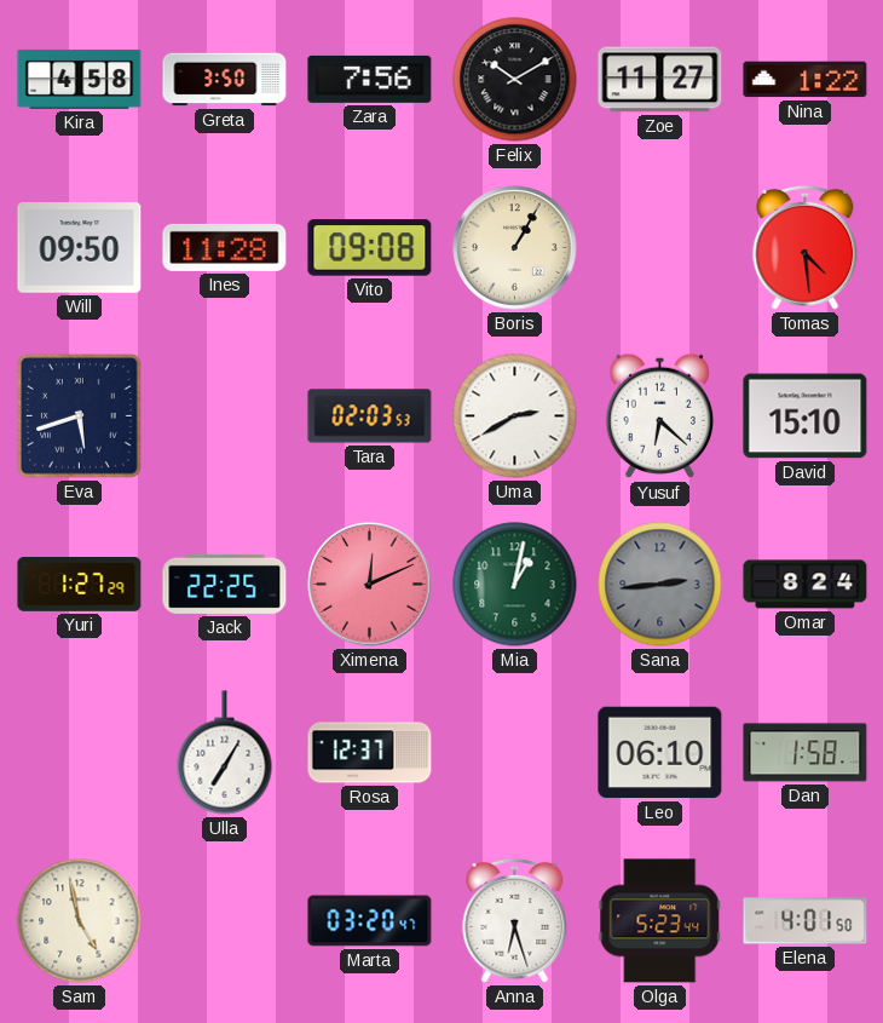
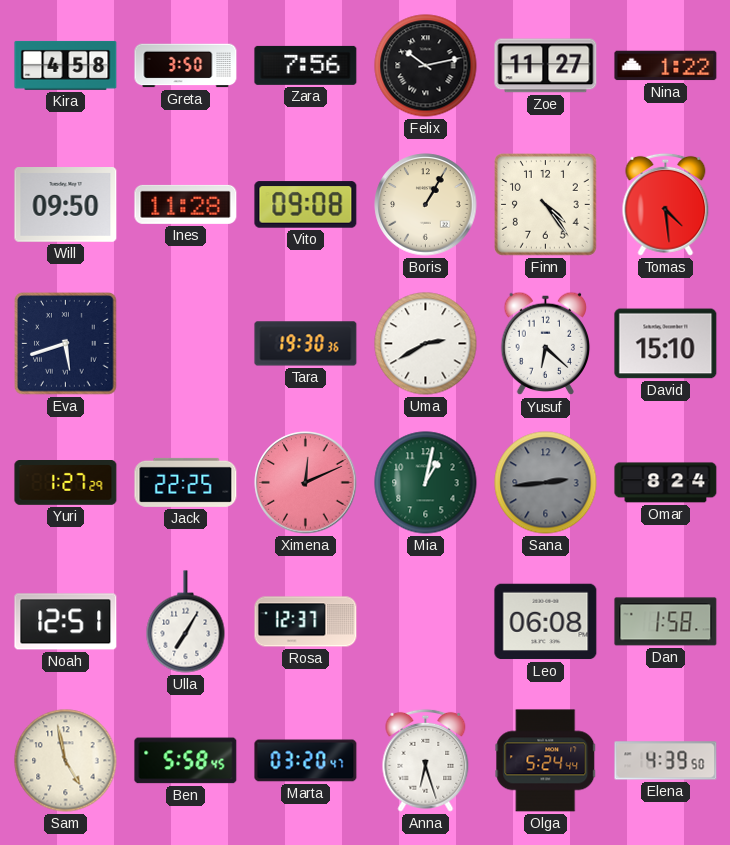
Felix: 10:10 -> 10:13 (426, 66)
Finn: none -> 4:24 (546, 205)
Tara: 02:03 -> 19:30 (306, 344)
Noah: none -> 12:51 (66, 622)
Leo: 06:10 -> 06:08 (546, 622)
Ben: none -> 5:58 (186, 761)
Olga: 5:23 -> 5:24 (546, 761)
Elena: 4:01 -> 4:39 (666, 761)
